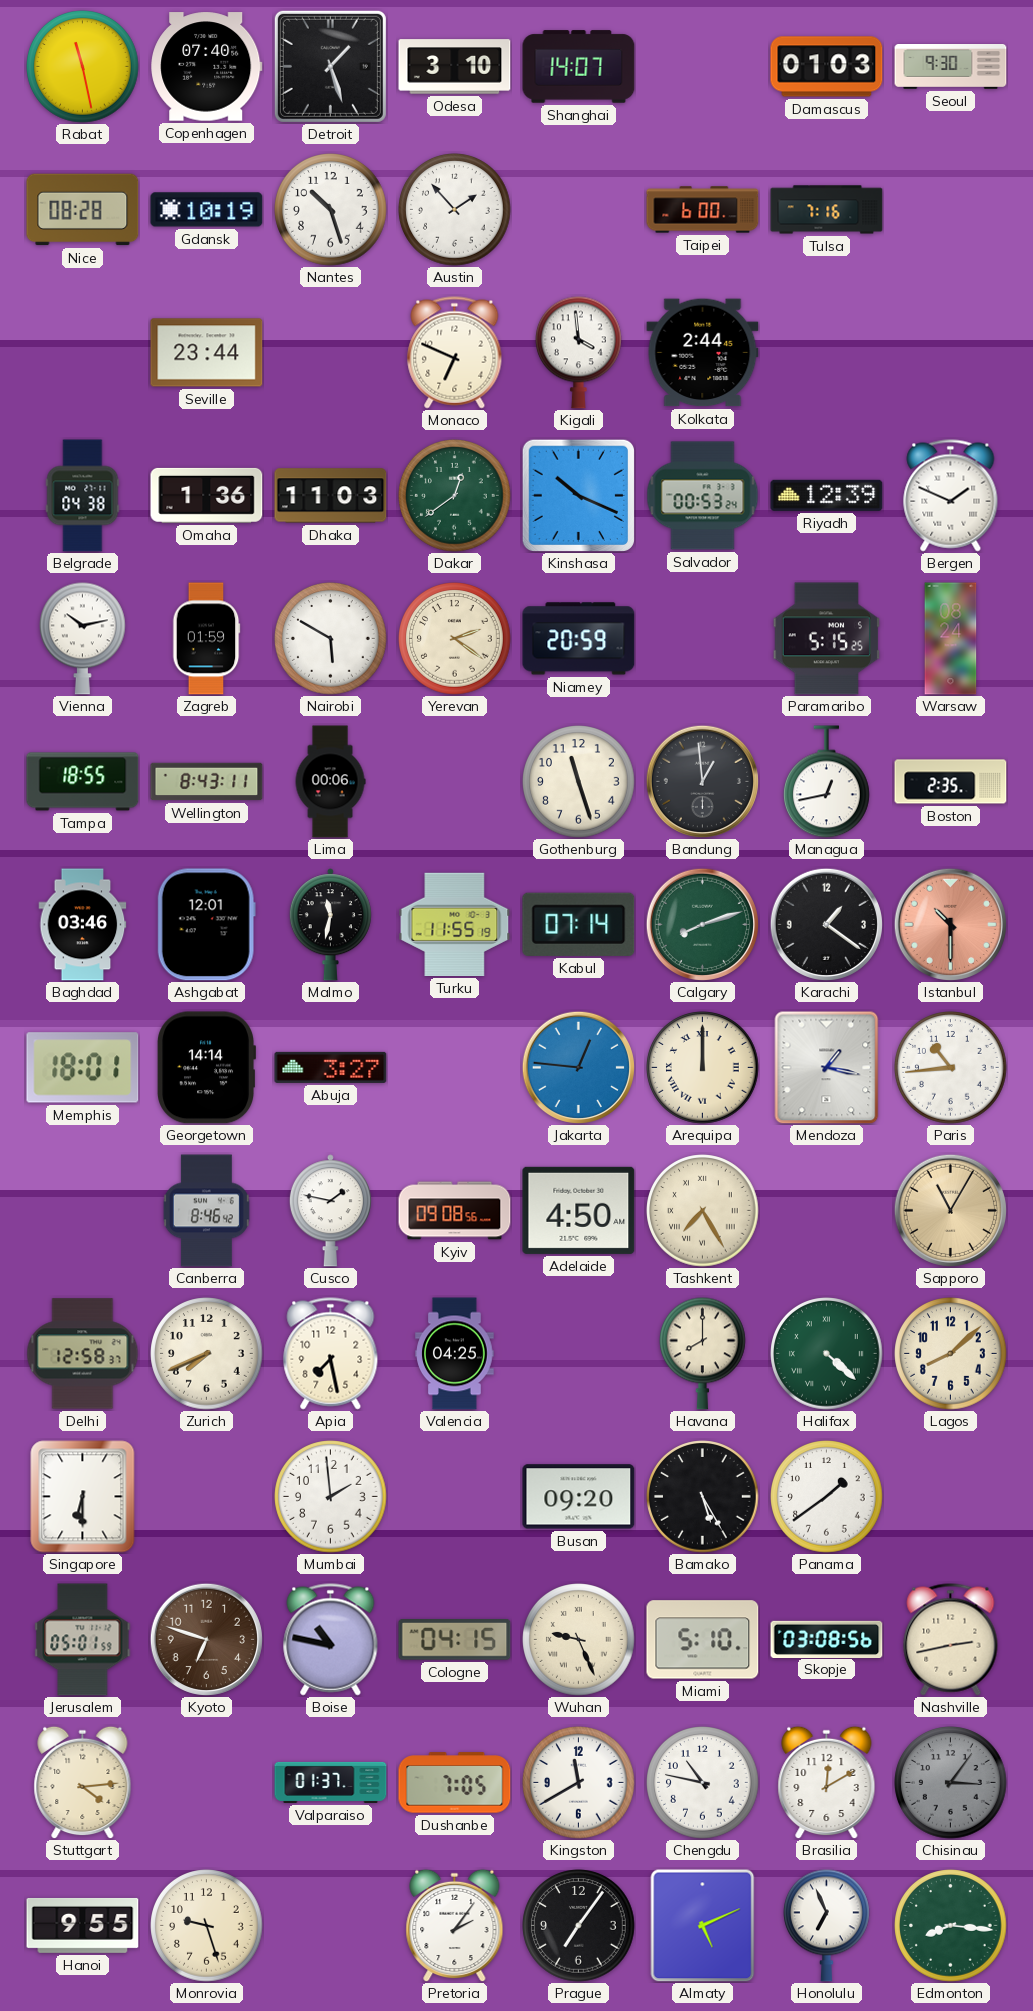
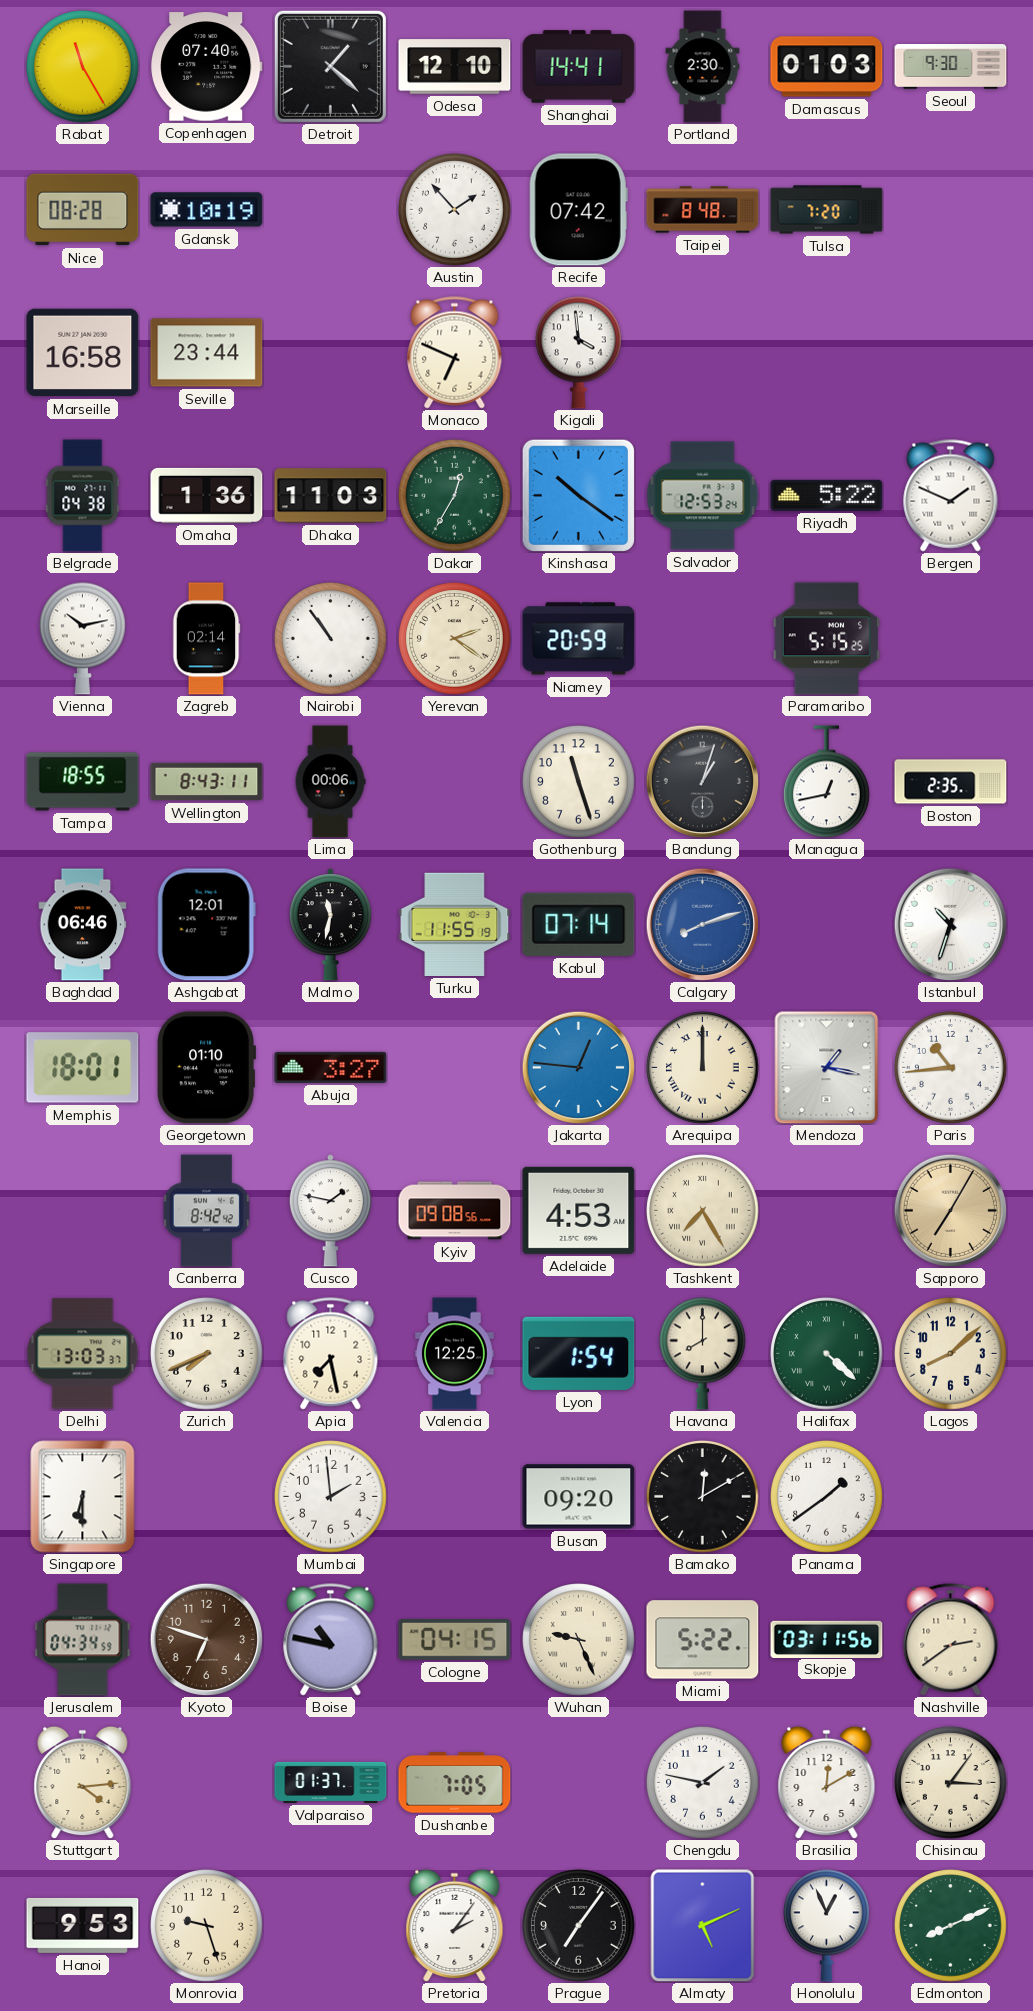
Rabat: 11:28 -> 11:25 (83, 67)
Detroit: 1:27 -> 1:22 (330, 66)
Odesa: 3:10 -> 12:10 (455, 67)
Shanghai: 14:07 -> 14:41 (579, 67)
Portland: none -> 2:30 (703, 67)
Nantes: 10:27 -> none (331, 210)
Recife: none -> 07:42 (578, 210)
Taipei: 6:00 -> 8:48 (703, 210)
Tulsa: 7:16 -> 7:20 (827, 210)
Marseille: none -> 16:58 (83, 353)
Kolkata: 2:44 -> none (703, 353)
Dakar: 12:39 -> 12:35 (455, 496)
Kinshasa: 10:19 -> 10:21 (578, 495)
Salvador: 00:53 -> 12:53 (703, 496)
Riyadh: 12:39 -> 5:22 (827, 495)
Zagreb: 01:59 -> 02:14 (206, 639)
Nairobi: 5:50 -> 10:54 (331, 639)
Warsaw: 08:24 -> none (951, 639)
Bandung: 12:59 -> 1:03 (702, 781)
Baghdad: 03:46 -> 06:46 (83, 925)
Calgary dial: green -> blue (702, 924)
Karachi: 1:21 -> none (826, 924)
Istanbul: 10:30 -> 10:33 (950, 924)
Istanbul dial: salmon -> white (950, 924)
Georgetown: 14:14 -> 01:10 (206, 1068)
Canberra: 8:46 -> 8:42 (206, 1211)
Adelaide: 4:50 -> 4:53 (579, 1210)
Sapporo: 11:05 -> 7:05 (950, 1210)
Delhi: 12:58 -> 13:03 (83, 1354)
Valencia: 04:25 -> 12:25 (455, 1354)
Lyon: none -> 1:54 (579, 1353)
Bamako: 5:25 -> 12:10 (703, 1497)
Jerusalem: 05:01 -> 04:34 (83, 1640)
Miami: 5:10 -> 5:22 (703, 1640)
Skopje: 03:08 -> 03:11 (827, 1639)
Nashville: 2:43 -> 2:39 (951, 1640)
Kingston: 11:40 -> none (579, 1783)
Chengdu: 10:47 -> 1:47 (703, 1783)
Chisinau dial: grey -> cream (951, 1783)
Hanoi: 9:55 -> 9:53 (83, 1925)
Honolulu: 6:56 -> 12:56 (827, 1925)
Edmonton: 8:16 -> 8:11 (951, 1926)
